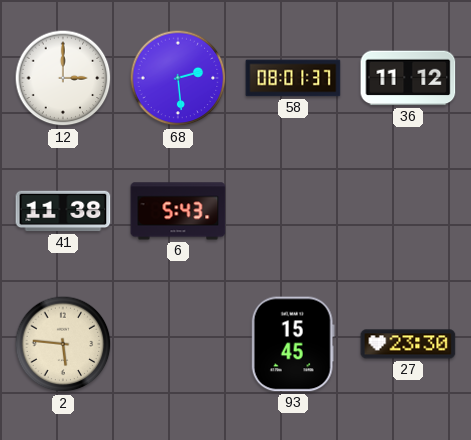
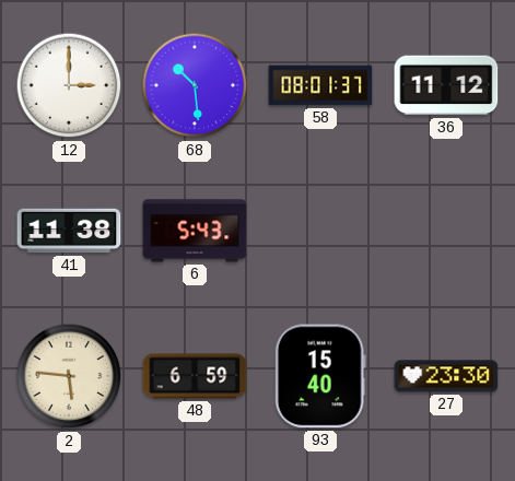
68: 2:29 -> 10:29 (195, 85)
48: none -> 6:59 (195, 376)
93: 15:45 -> 15:40 (320, 376)
